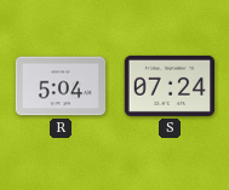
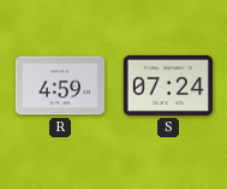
R: 5:04 -> 4:59 (60, 85)
